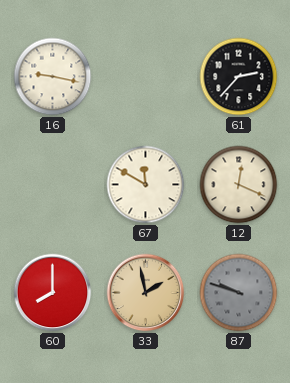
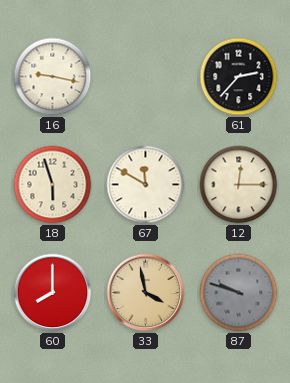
18: none -> 5:57 (53, 185)
12: 12:19 -> 12:15 (239, 185)
33: 1:58 -> 3:58 (146, 293)
